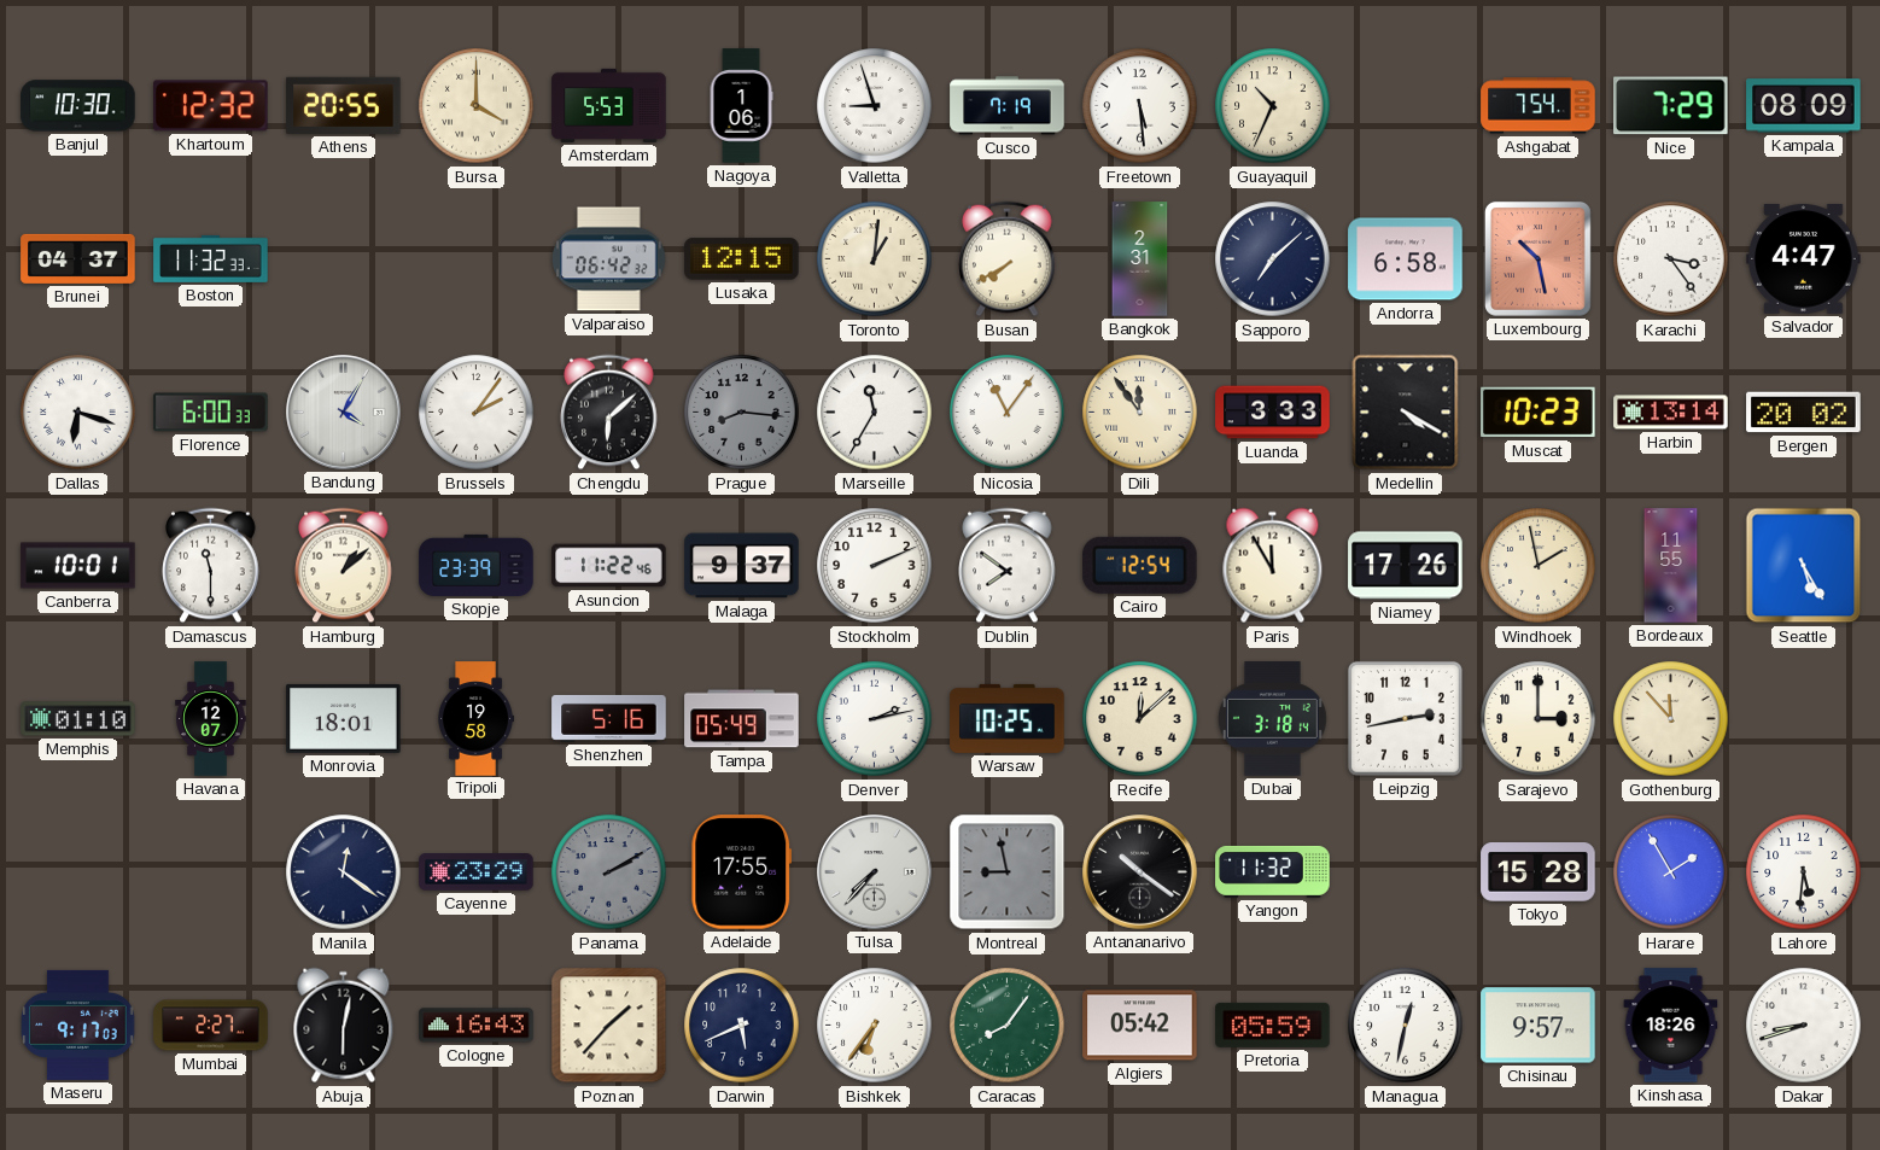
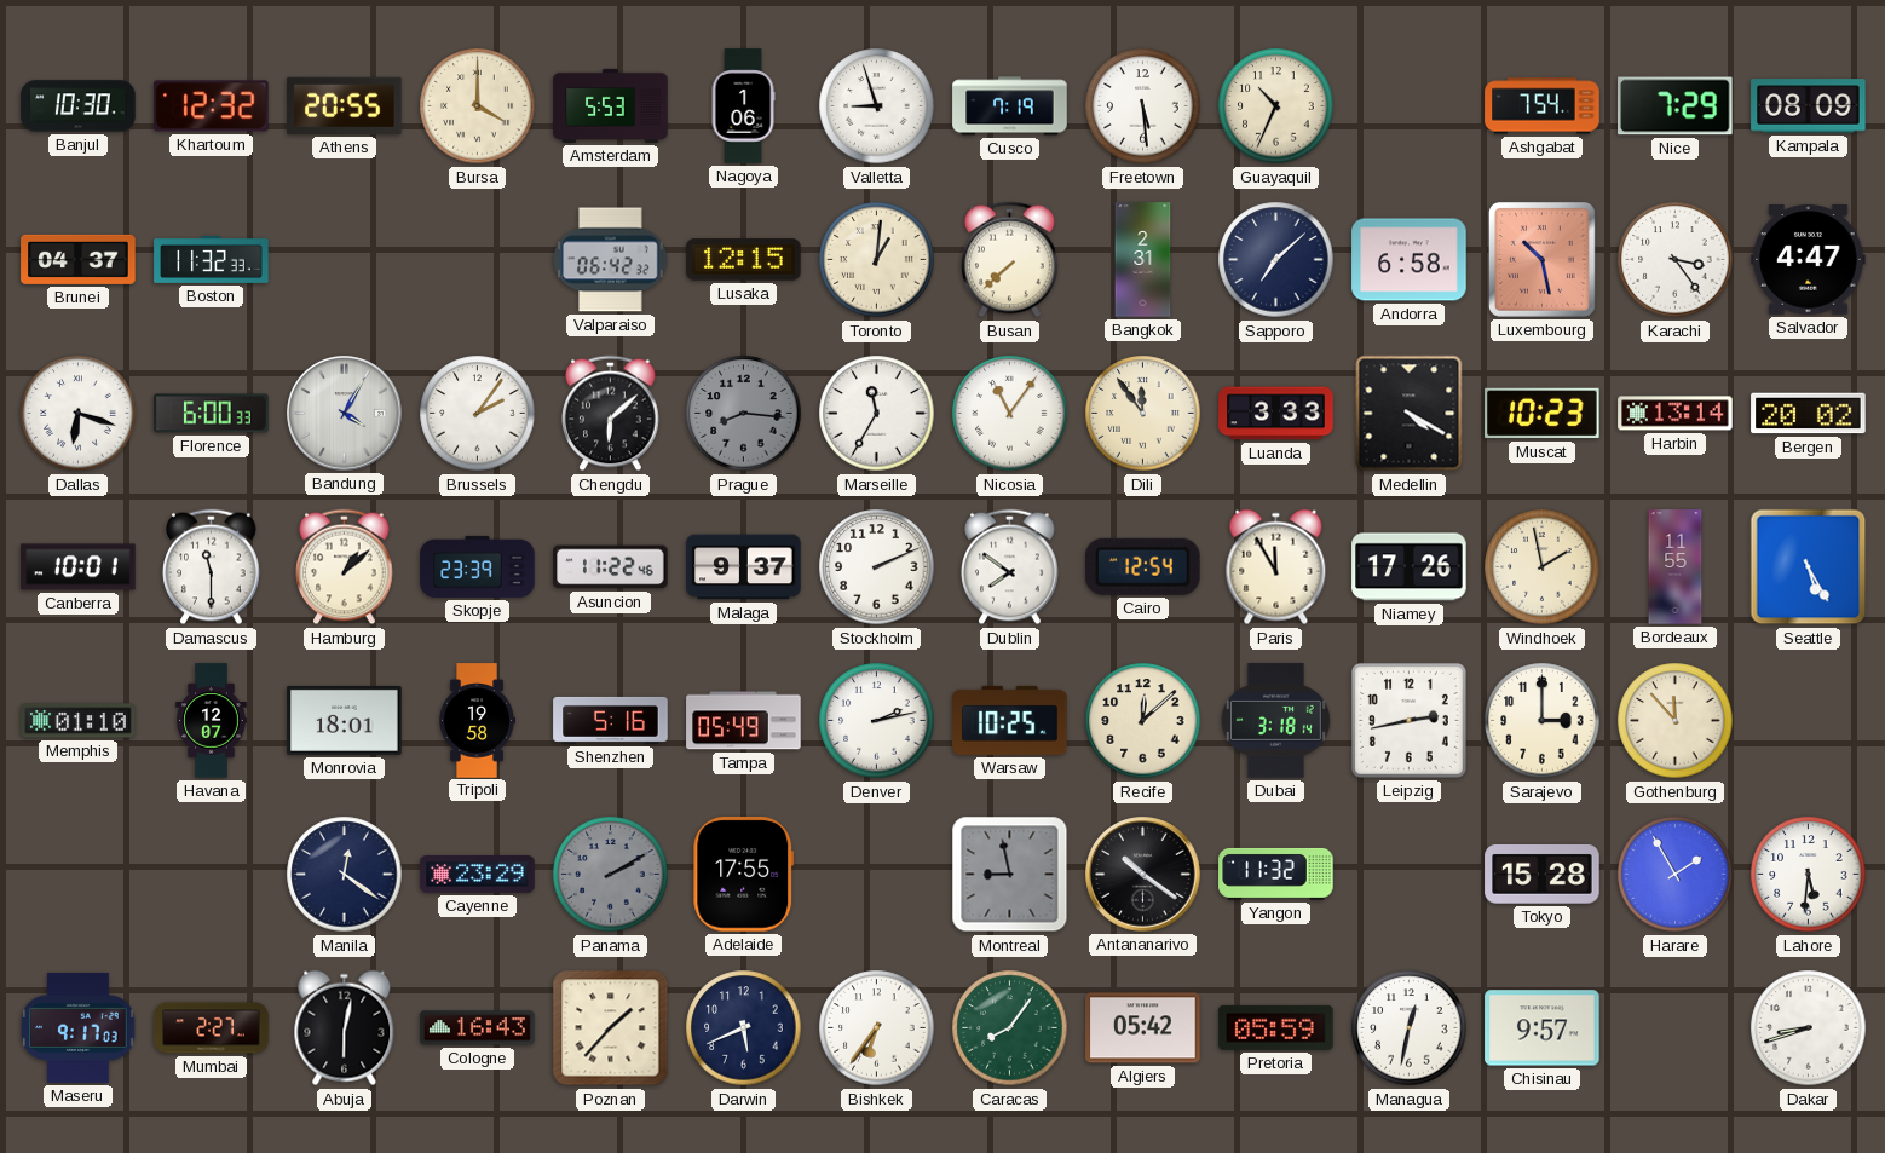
Busan: 7:40 -> 7:38 (1010, 260)
Tulsa: 7:37 -> none (875, 872)
Kinshasa: 18:26 -> none (1671, 1026)
